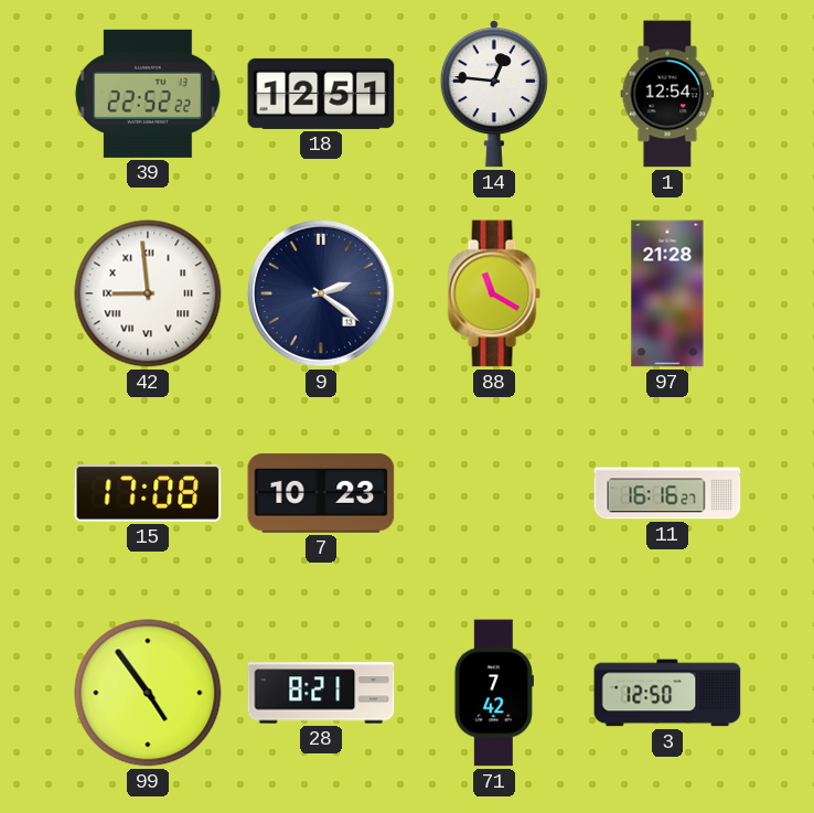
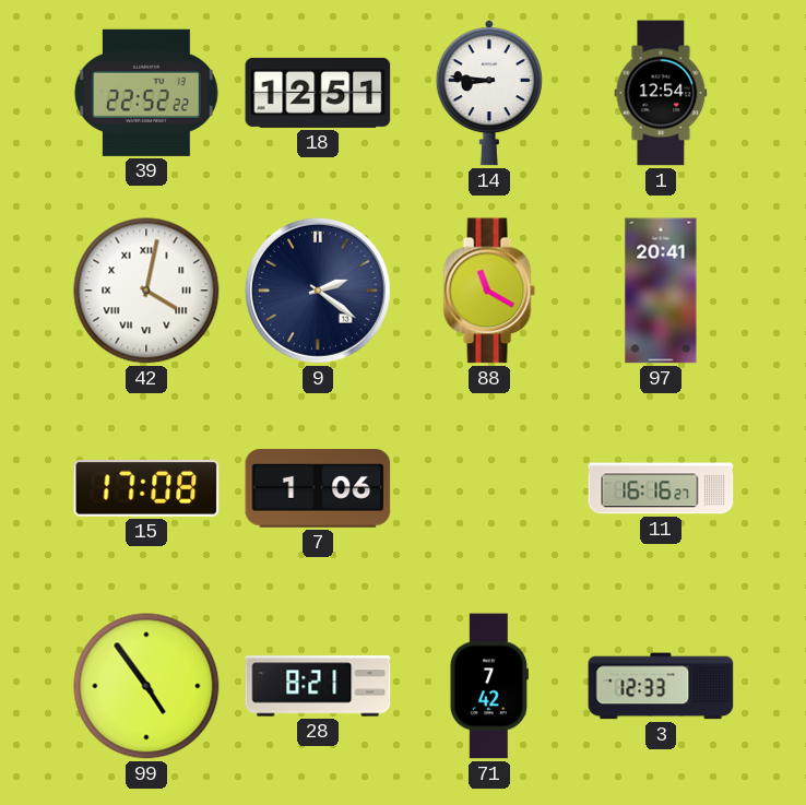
14: 12:46 -> 8:46 (489, 94)
42: 8:59 -> 4:02 (146, 291)
97: 21:28 -> 20:41 (661, 291)
7: 10:23 -> 1:06 (318, 488)
3: 12:50 -> 12:33 (661, 686)
